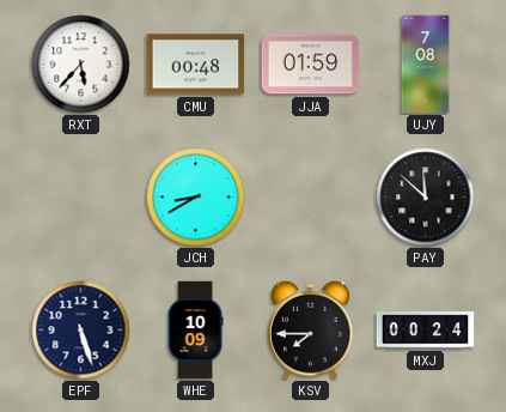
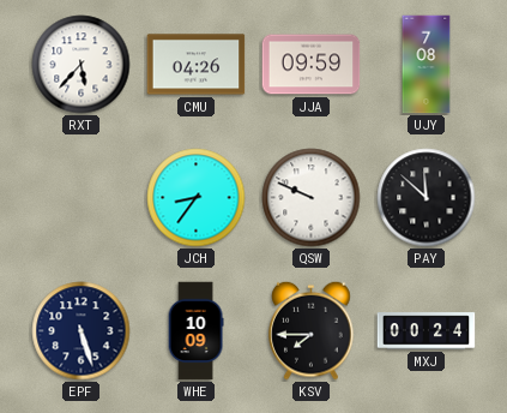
CMU: 00:48 -> 04:26 (197, 65)
JJA: 01:59 -> 09:59 (312, 65)
JCH: 8:40 -> 8:36 (197, 198)
QSW: none -> 9:49 (312, 198)
